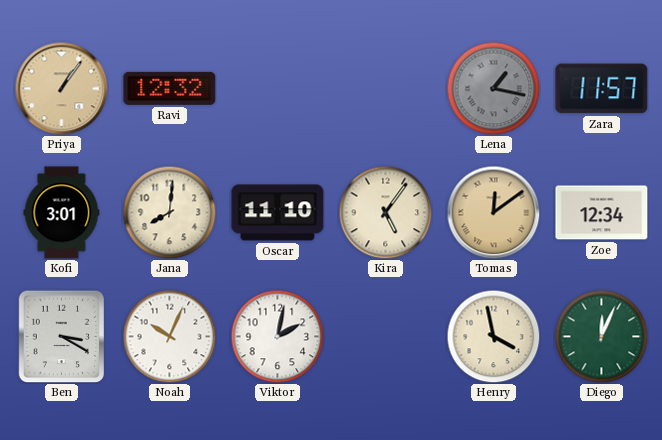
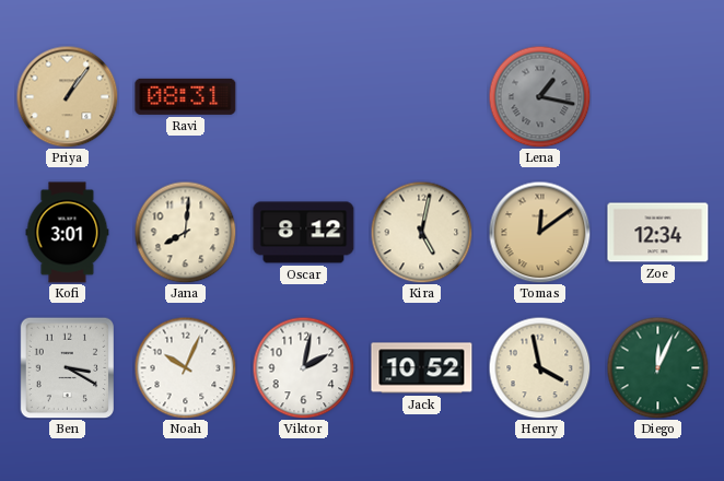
Ravi: 12:32 -> 08:31 (186, 96)
Zara: 11:57 -> none (602, 89)
Oscar: 11:10 -> 8:12 (304, 233)
Kira: 5:06 -> 5:02 (421, 232)
Jack: none -> 10:52 (422, 368)
